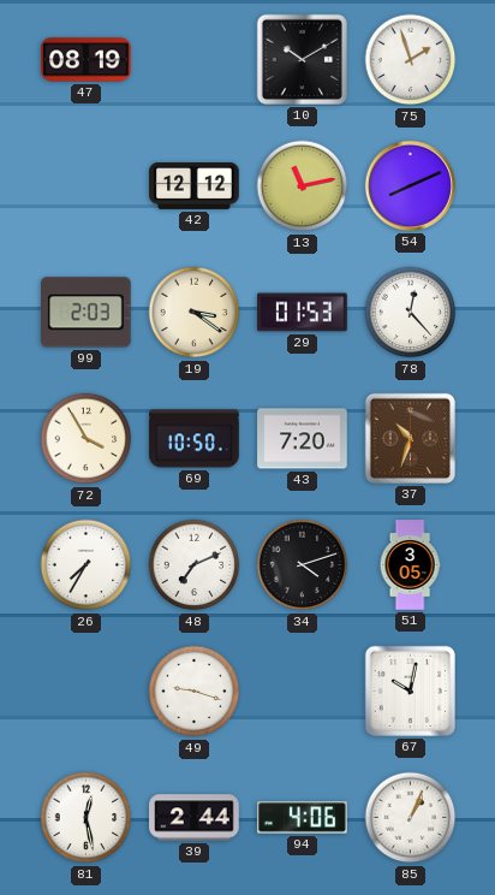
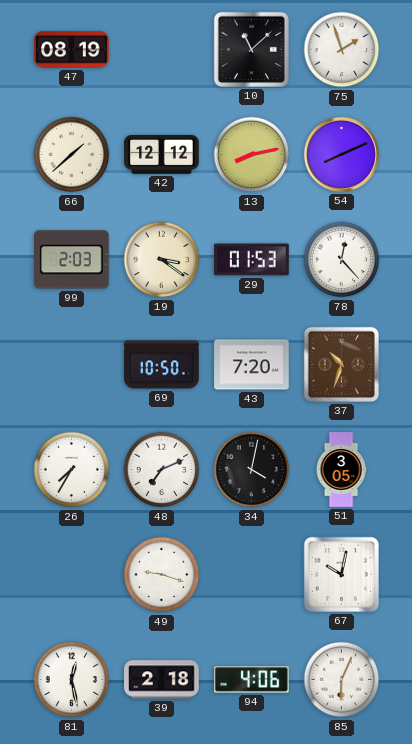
10: 10:10 -> 11:08 (251, 49)
66: none -> 1:38 (72, 155)
13: 11:13 -> 8:13 (252, 155)
72: 3:55 -> none (87, 439)
34: 4:12 -> 4:02 (252, 470)
39: 2:44 -> 2:18 (162, 680)
85: 1:04 -> 6:04 (342, 680)
